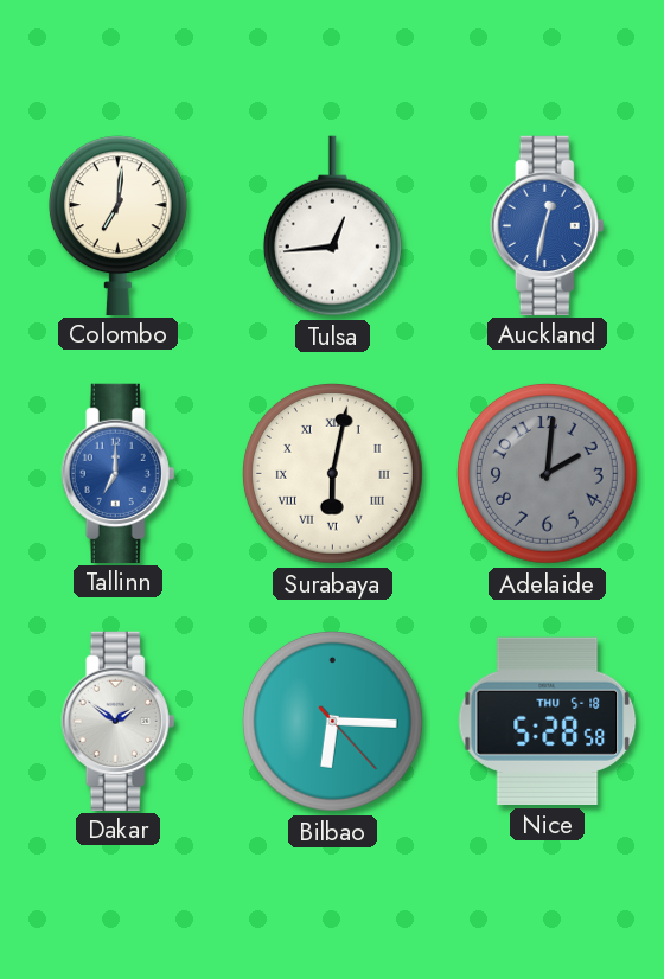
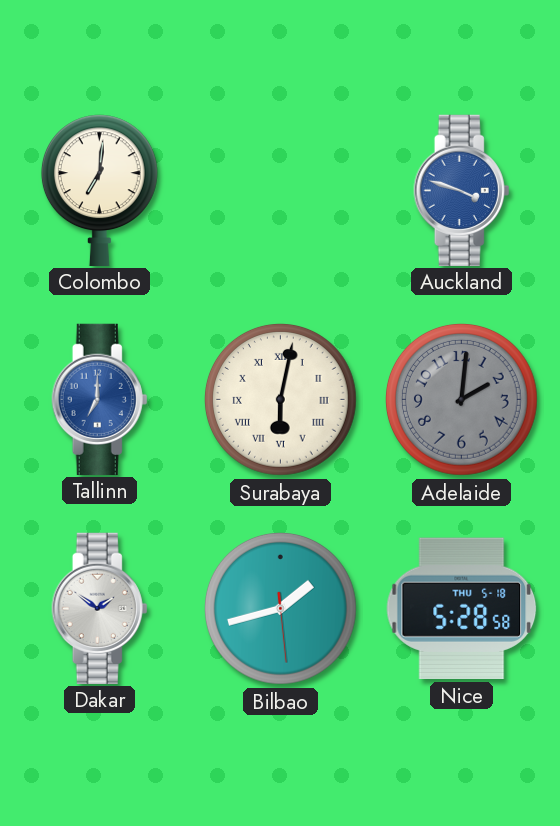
Tulsa: 12:44 -> none (332, 226)
Auckland: 12:32 -> 3:48 (462, 190)
Bilbao: 6:15 -> 1:42 (281, 609)
